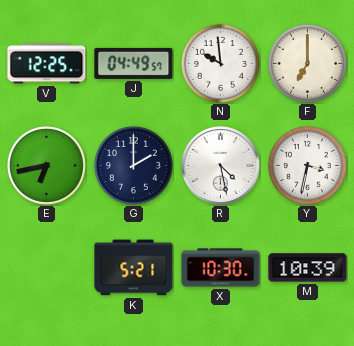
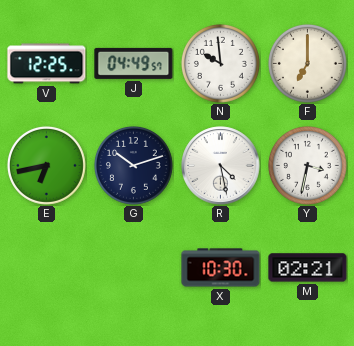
G: 2:00 -> 10:12 (133, 165)
K: 5:21 -> none (134, 268)
M: 10:39 -> 02:21 (308, 268)
